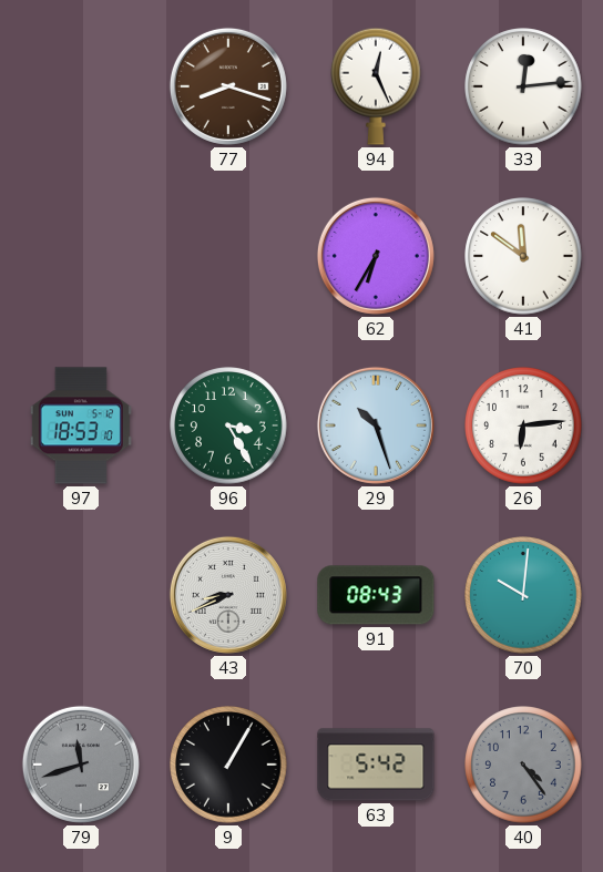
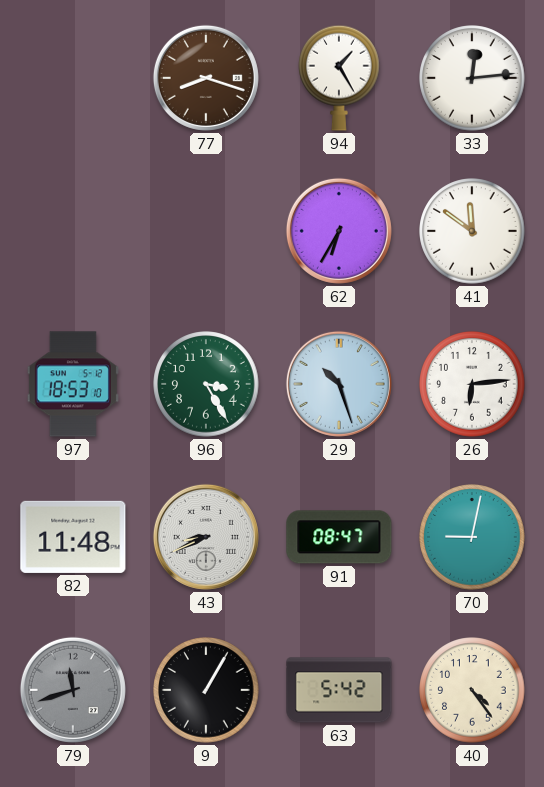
94: 12:26 -> 1:25 (340, 78)
82: none -> 11:48 (73, 537)
91: 08:43 -> 08:47 (339, 537)
70: 10:01 -> 9:02 (472, 537)
40 dial: grey -> cream (472, 690)
